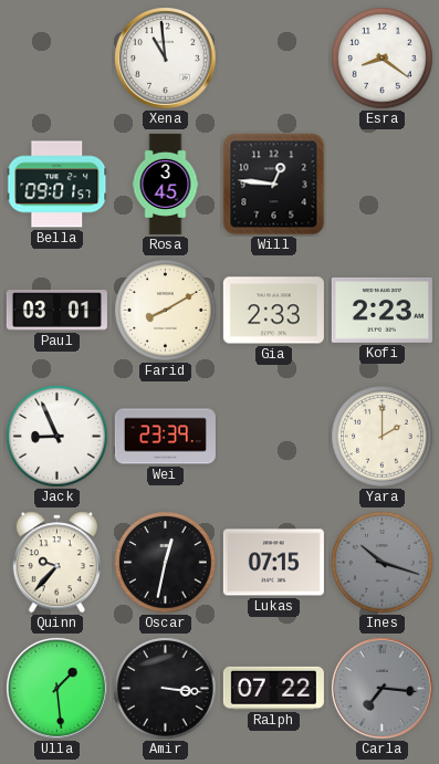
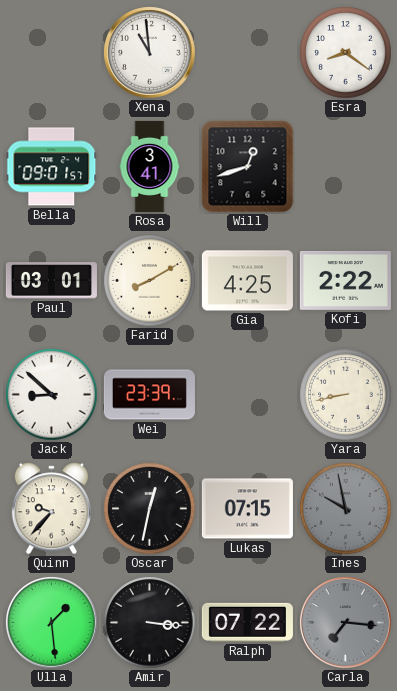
Rosa: 3:45 -> 3:41 (150, 166)
Will: 12:46 -> 12:42 (248, 167)
Gia: 2:33 -> 4:25 (247, 281)
Kofi: 2:23 -> 2:22 (345, 280)
Jack: 8:56 -> 8:52 (52, 395)
Yara: 2:00 -> 8:43 (346, 395)
Ines: 10:18 -> 9:58 (346, 509)
